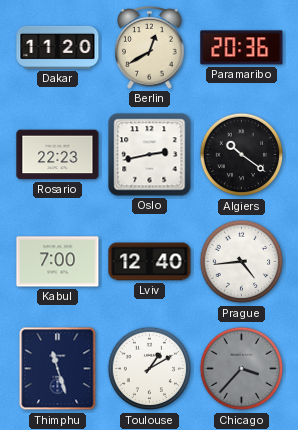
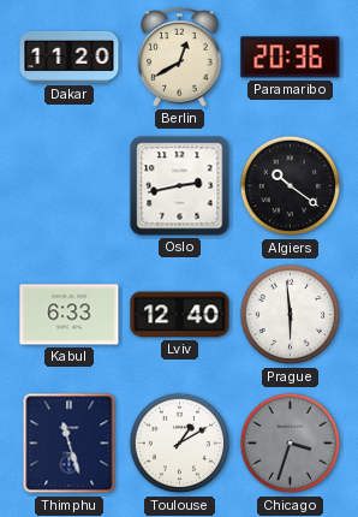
Rosario: 22:23 -> none (58, 155)
Kabul: 7:00 -> 6:33 (70, 315)
Prague: 4:44 -> 5:59 (291, 315)
Chicago: 3:37 -> 3:33 (291, 444)
